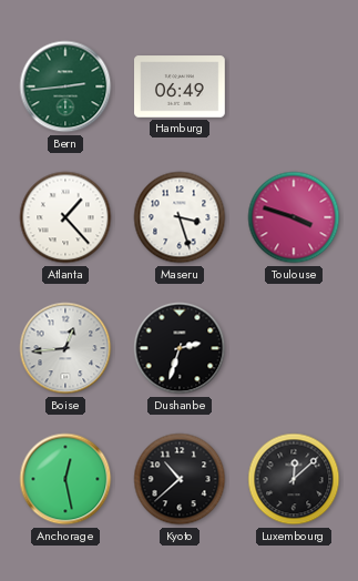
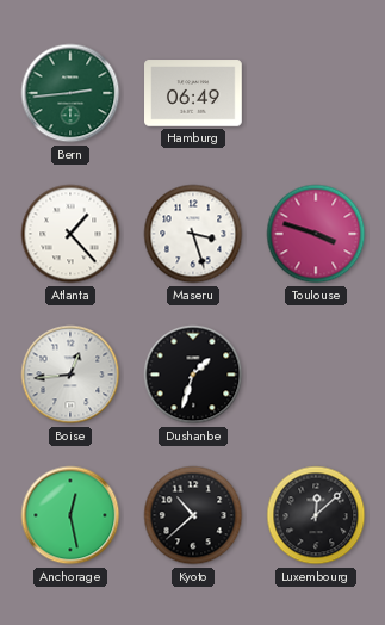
Dushanbe: 2:33 -> 1:33 (193, 375)
